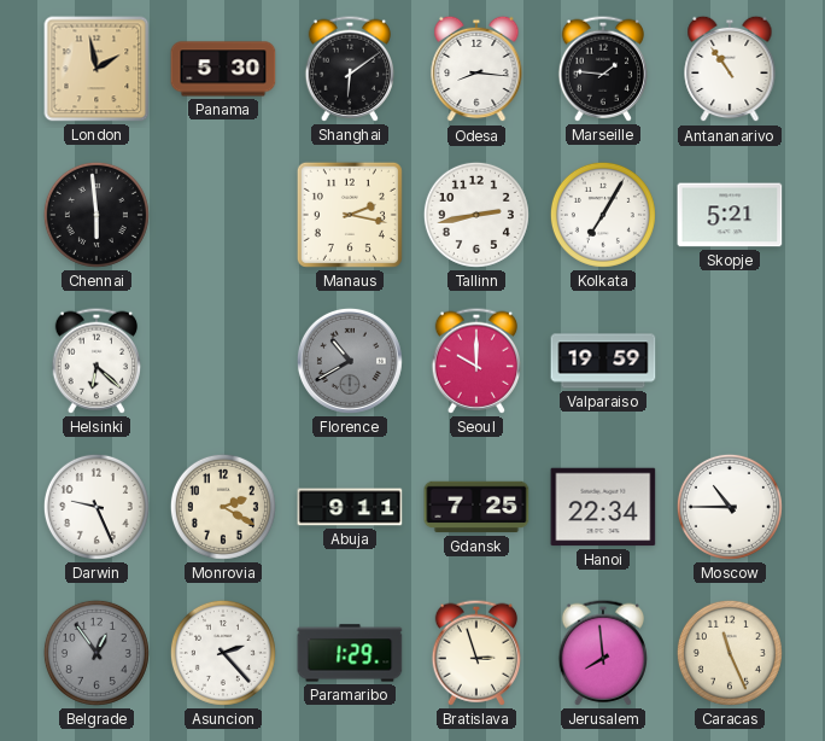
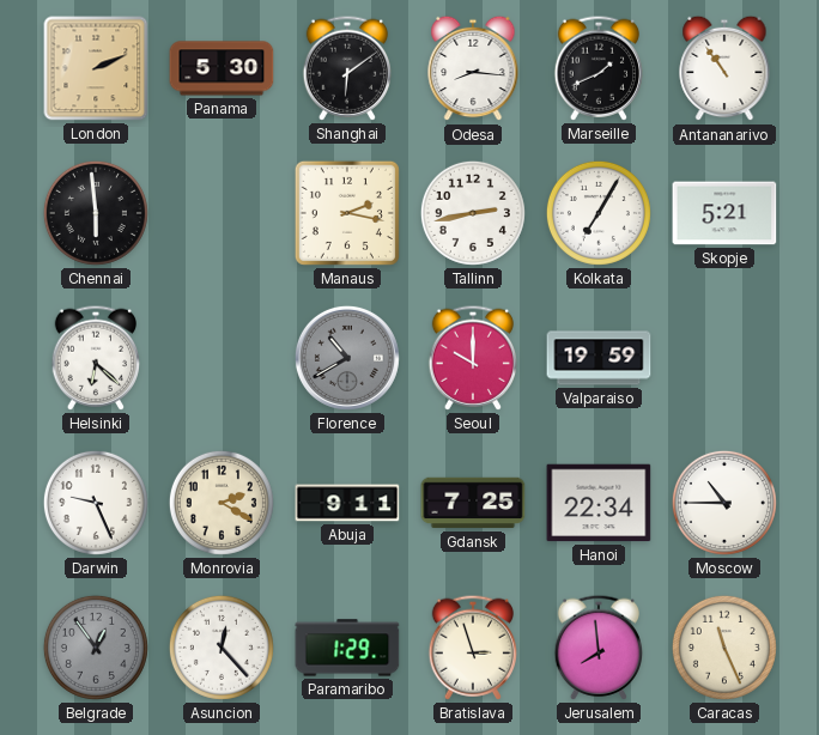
London: 1:58 -> 2:11 (96, 68)
Marseille: 1:46 -> 1:41 (597, 68)
Asuncion: 2:23 -> 12:23 (222, 648)
